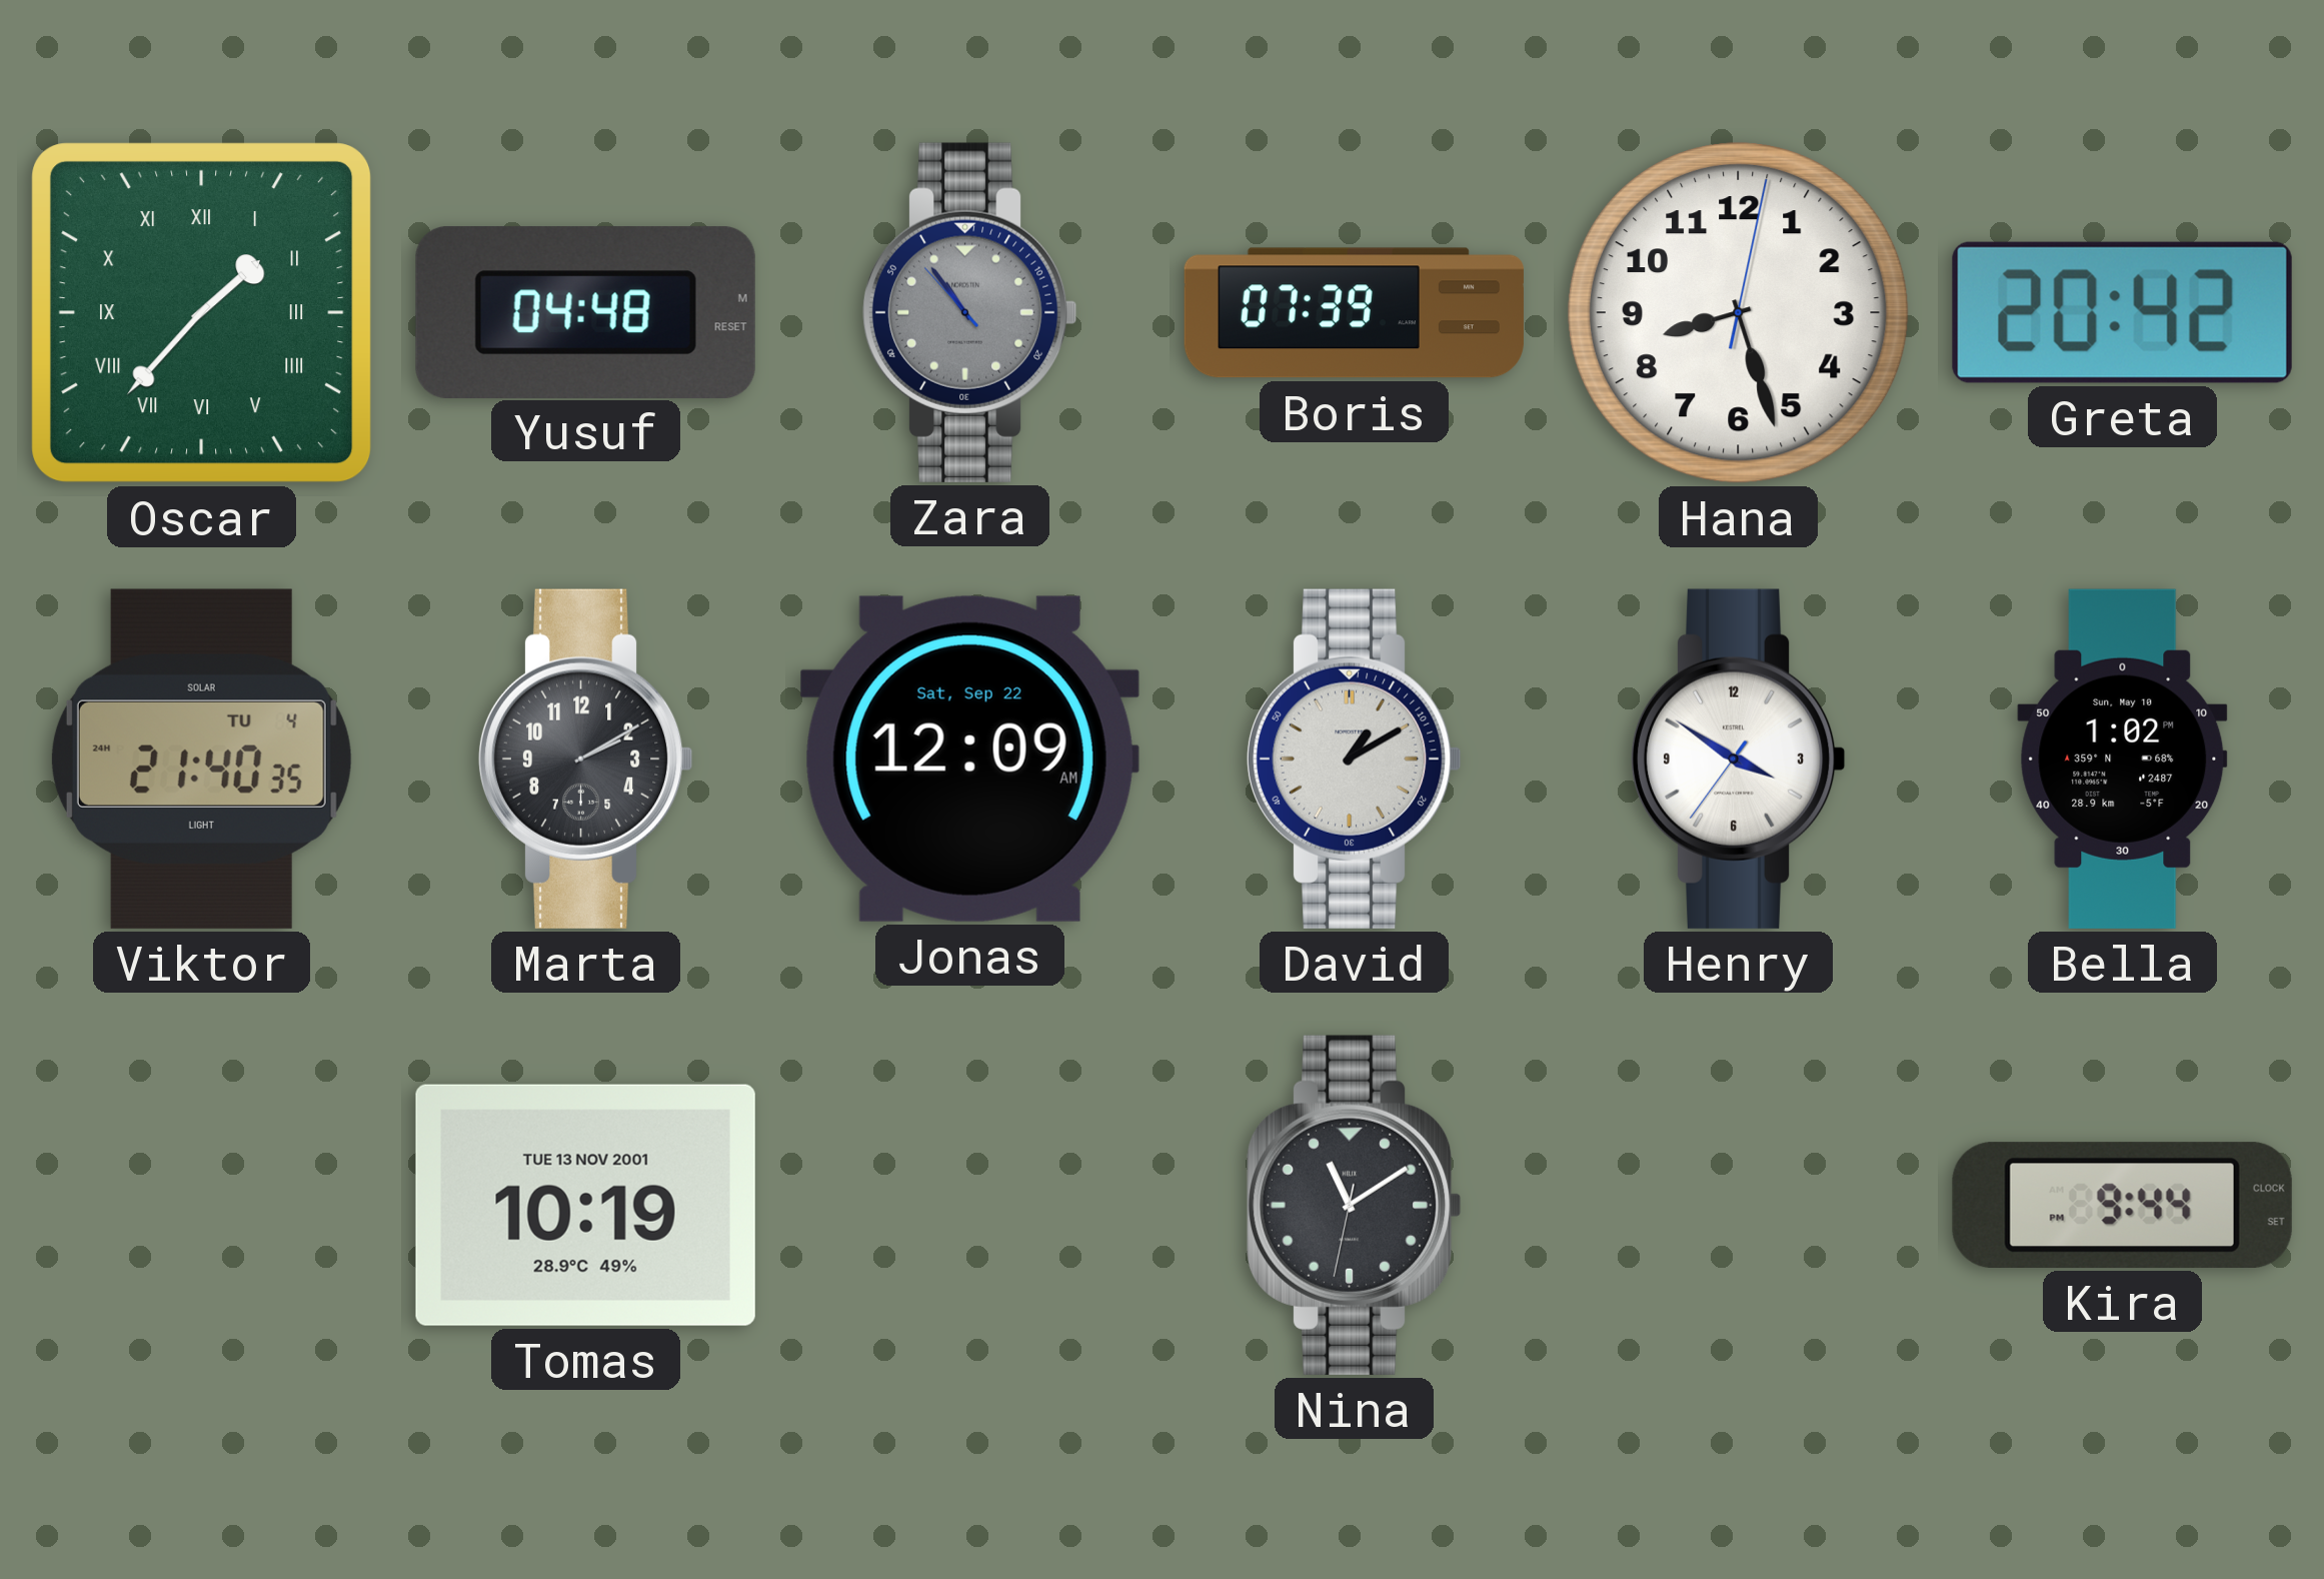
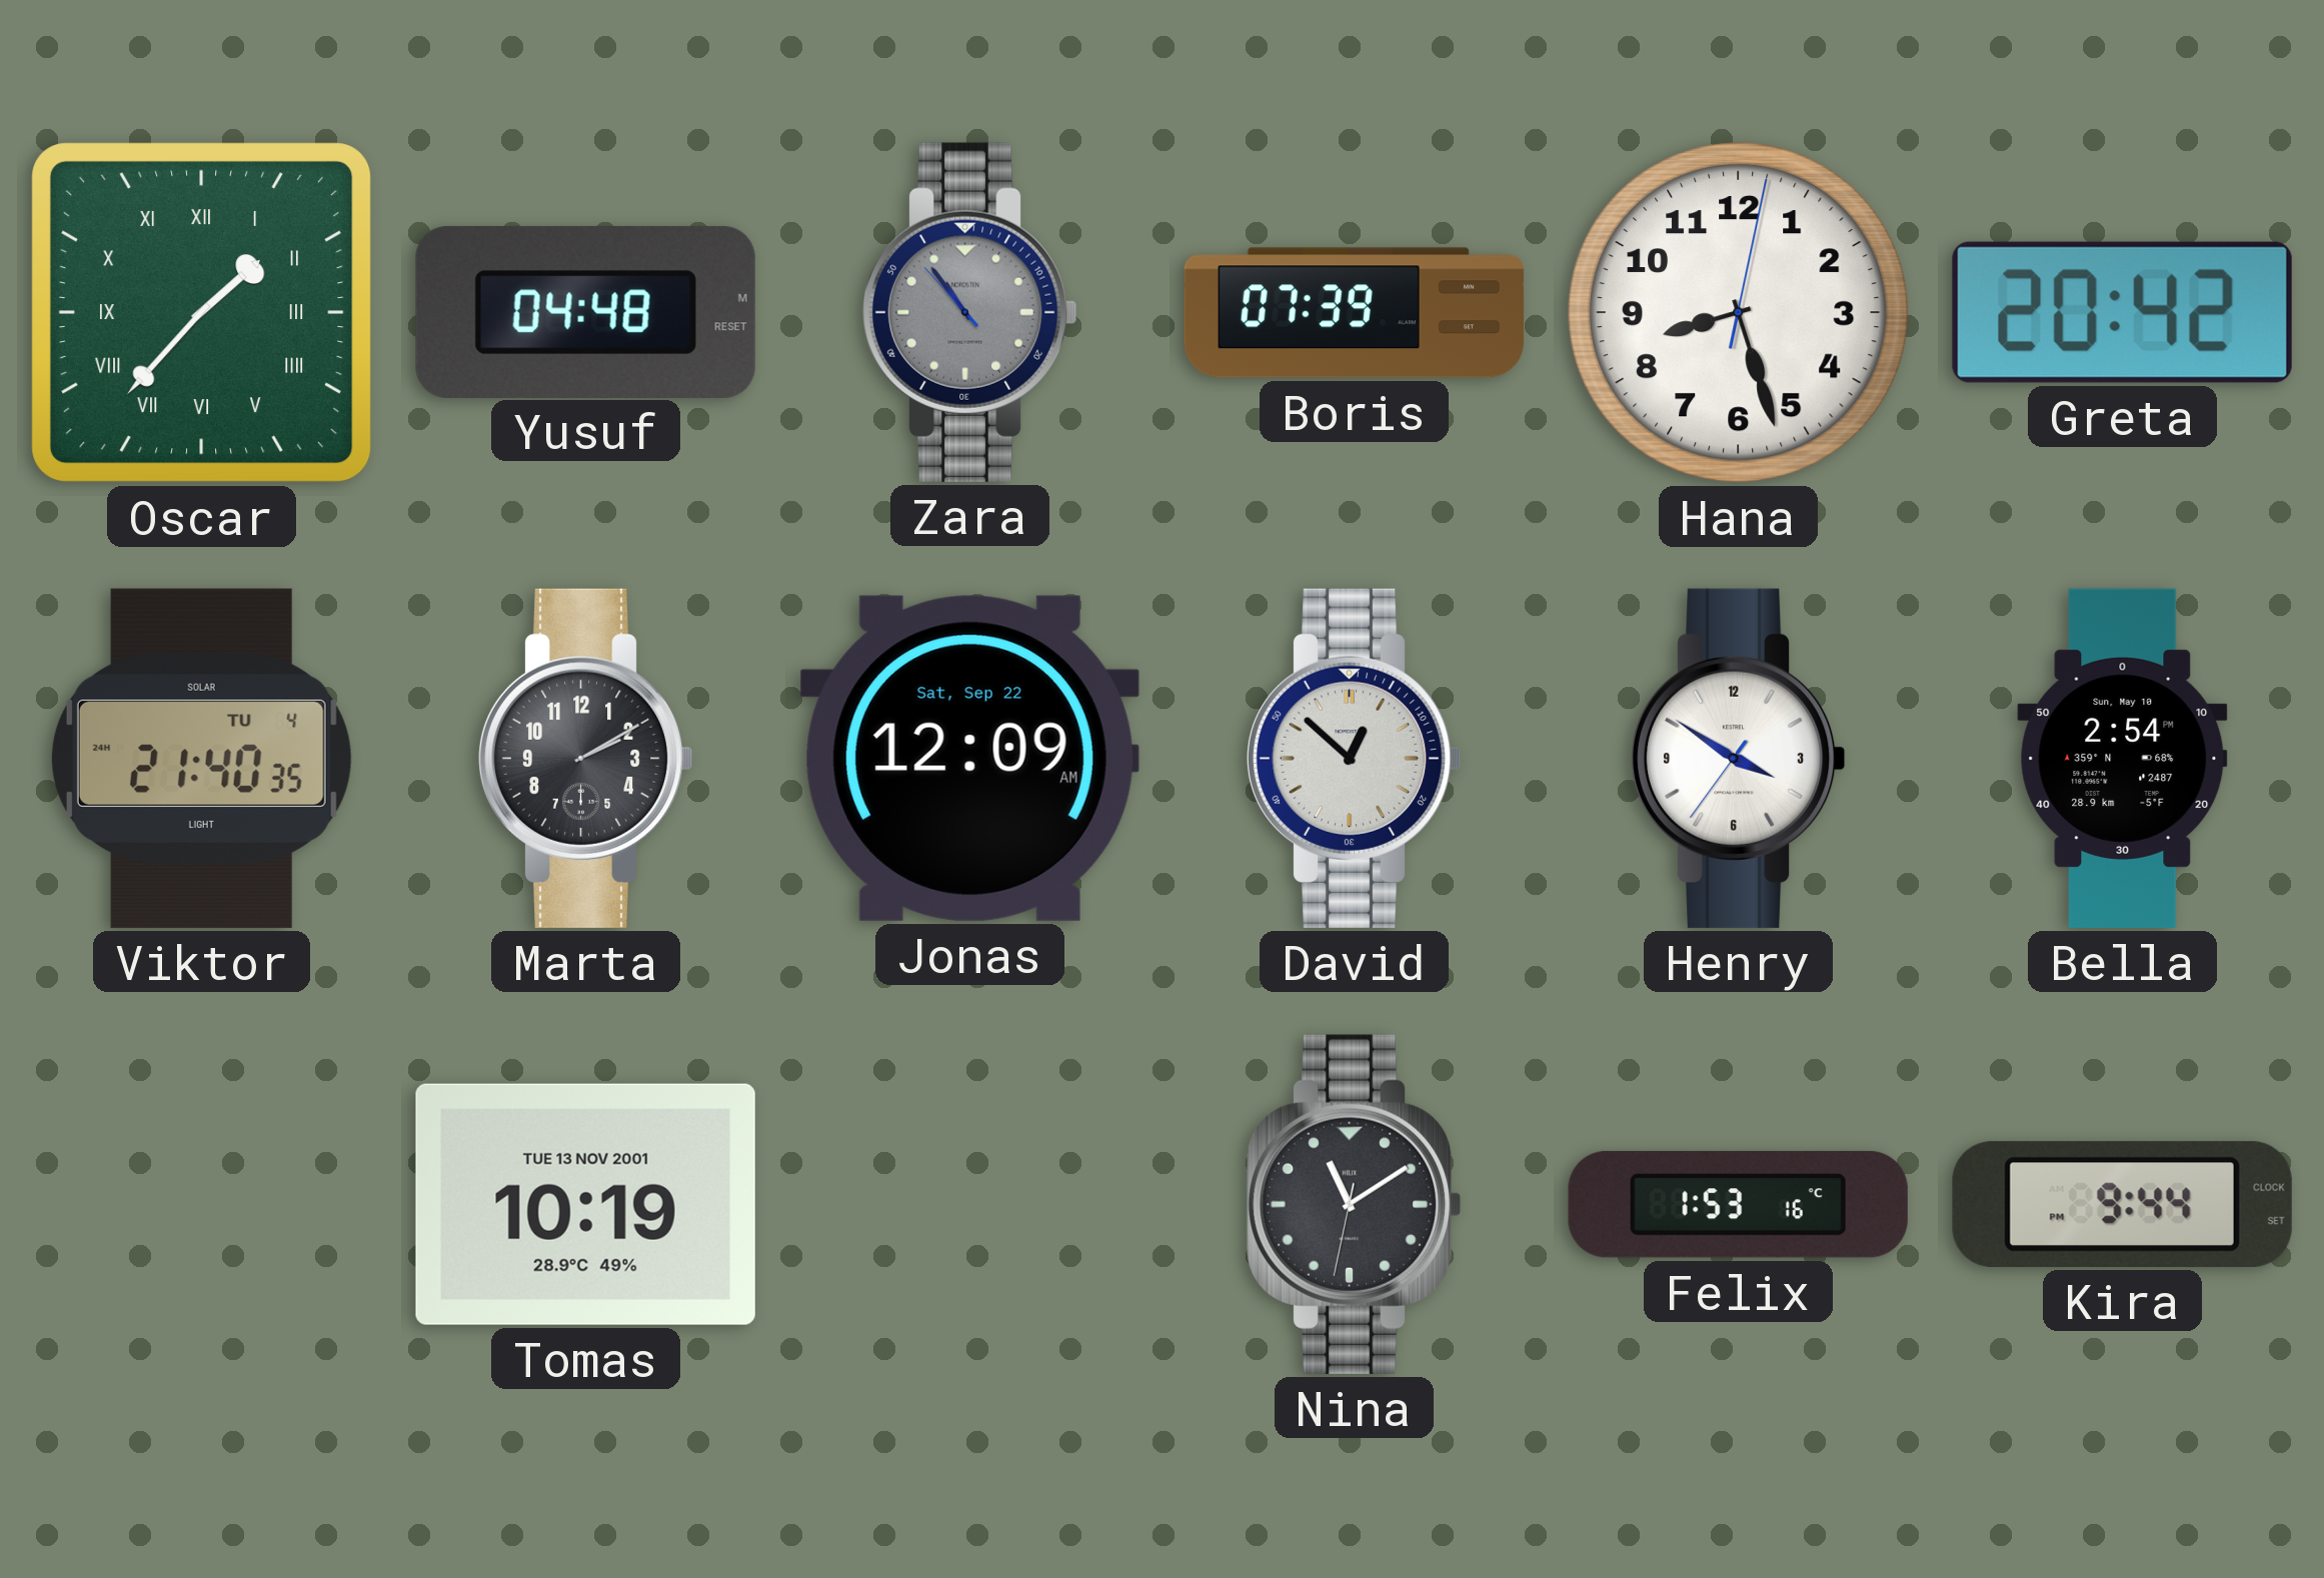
David: 1:10 -> 12:52 (1354, 758)
Bella: 1:02 -> 2:54 (2123, 758)
Felix: none -> 1:53 (1738, 1204)
